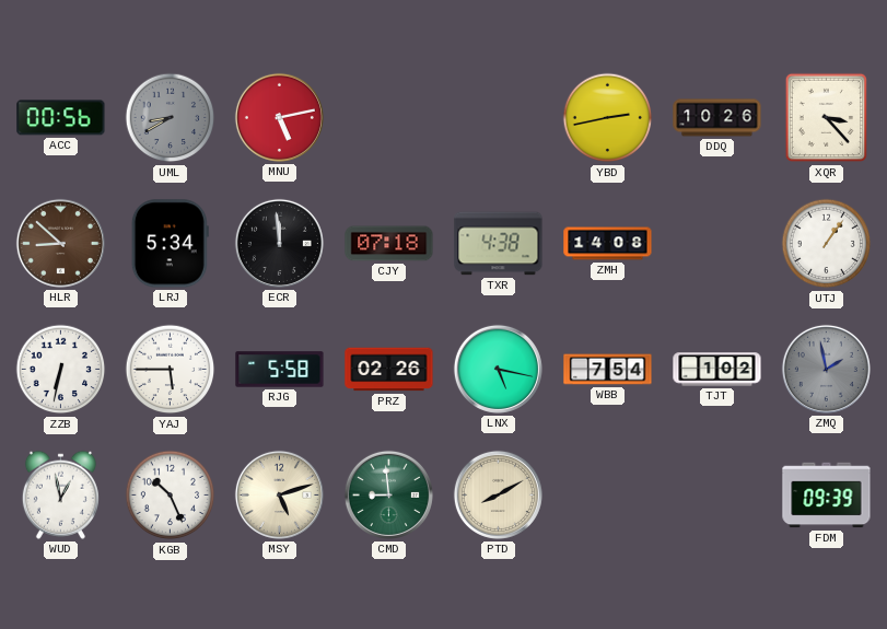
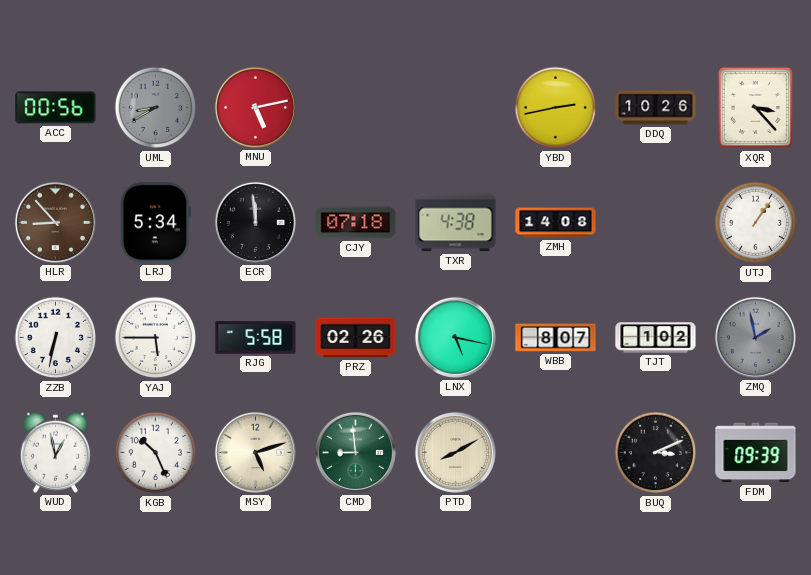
HLR: 8:52 -> 8:53 (55, 222)
WBB: 7:54 -> 8:07 (556, 338)
BUQ: none -> 3:11 (656, 453)
